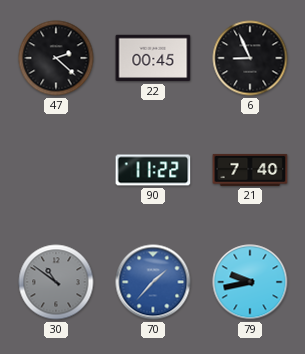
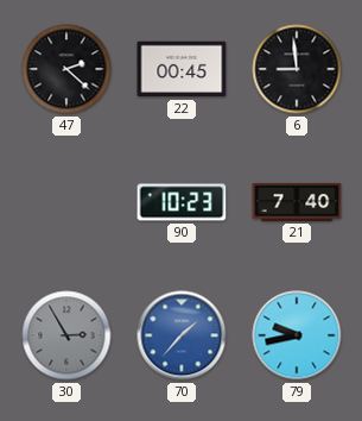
6: 8:56 -> 8:59 (297, 69)
90: 11:22 -> 10:23 (182, 202)
30: 10:51 -> 2:55 (66, 335)
